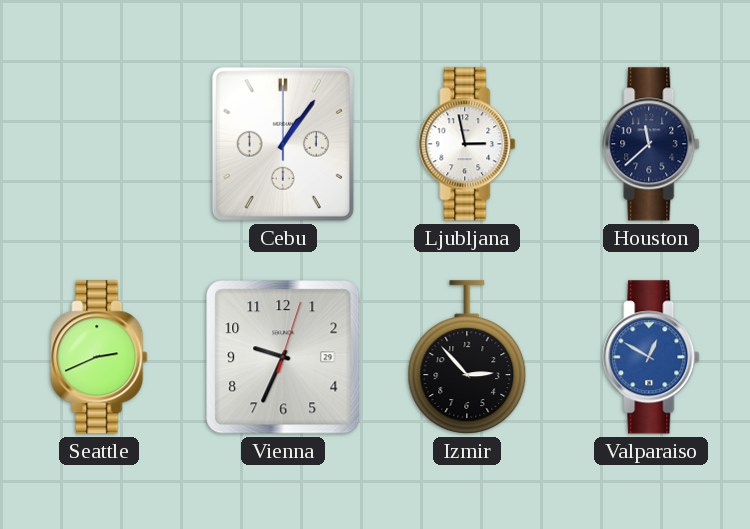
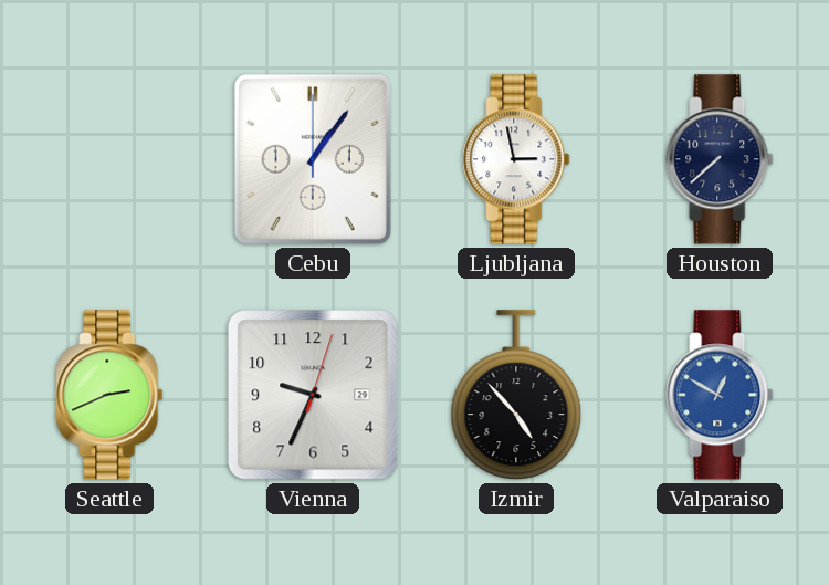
Houston: 11:38 -> 7:38 (720, 159)
Izmir: 2:53 -> 4:53 (516, 395)
